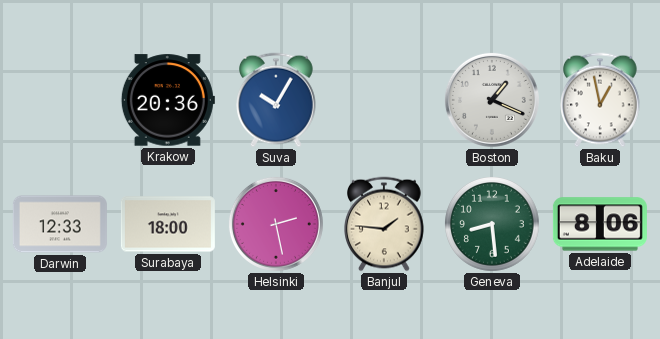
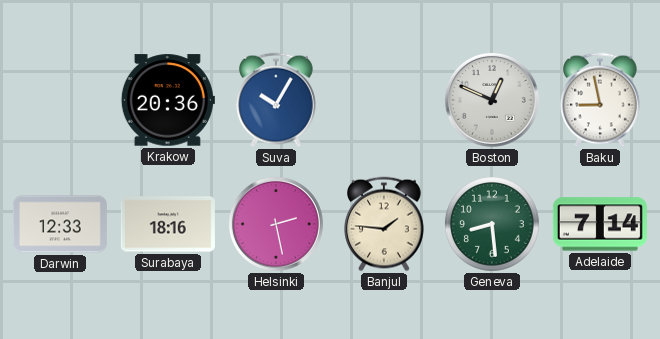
Boston: 1:19 -> 12:49 (492, 100)
Baku: 12:58 -> 8:58 (601, 100)
Surabaya: 18:00 -> 18:16 (168, 224)
Adelaide: 8:06 -> 7:14 (600, 224)
